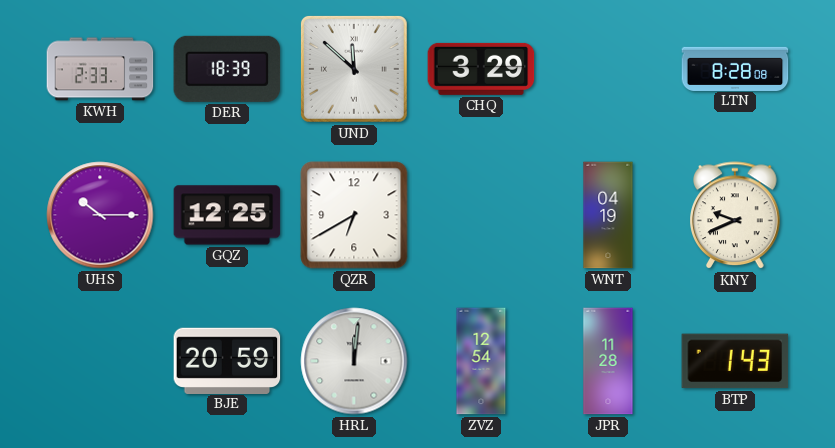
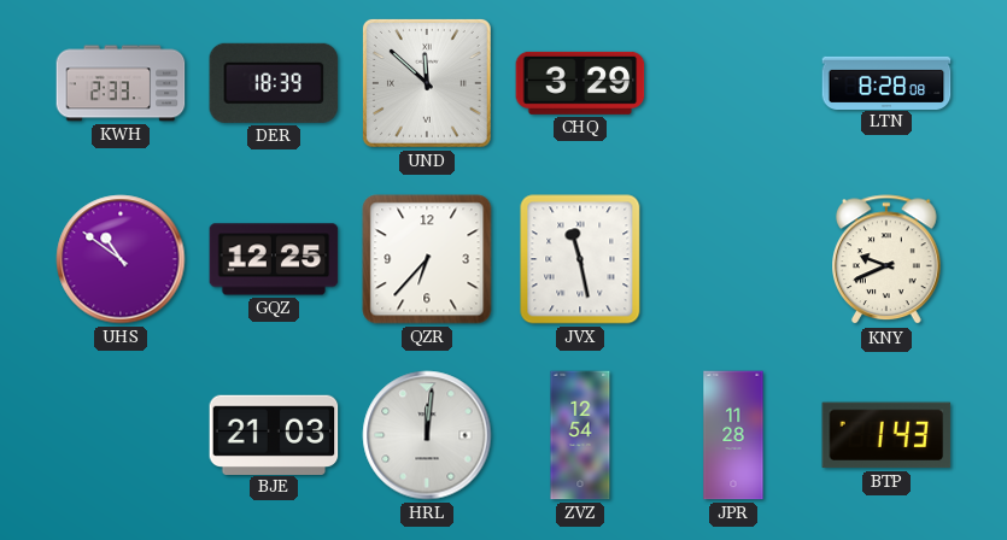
UHS: 10:15 -> 10:51 (121, 259)
QZR: 6:40 -> 6:37 (427, 259)
JVX: none -> 11:28 (580, 259)
WNT: 04:19 -> none (608, 215)
BJE: 20:59 -> 21:03 (274, 434)
